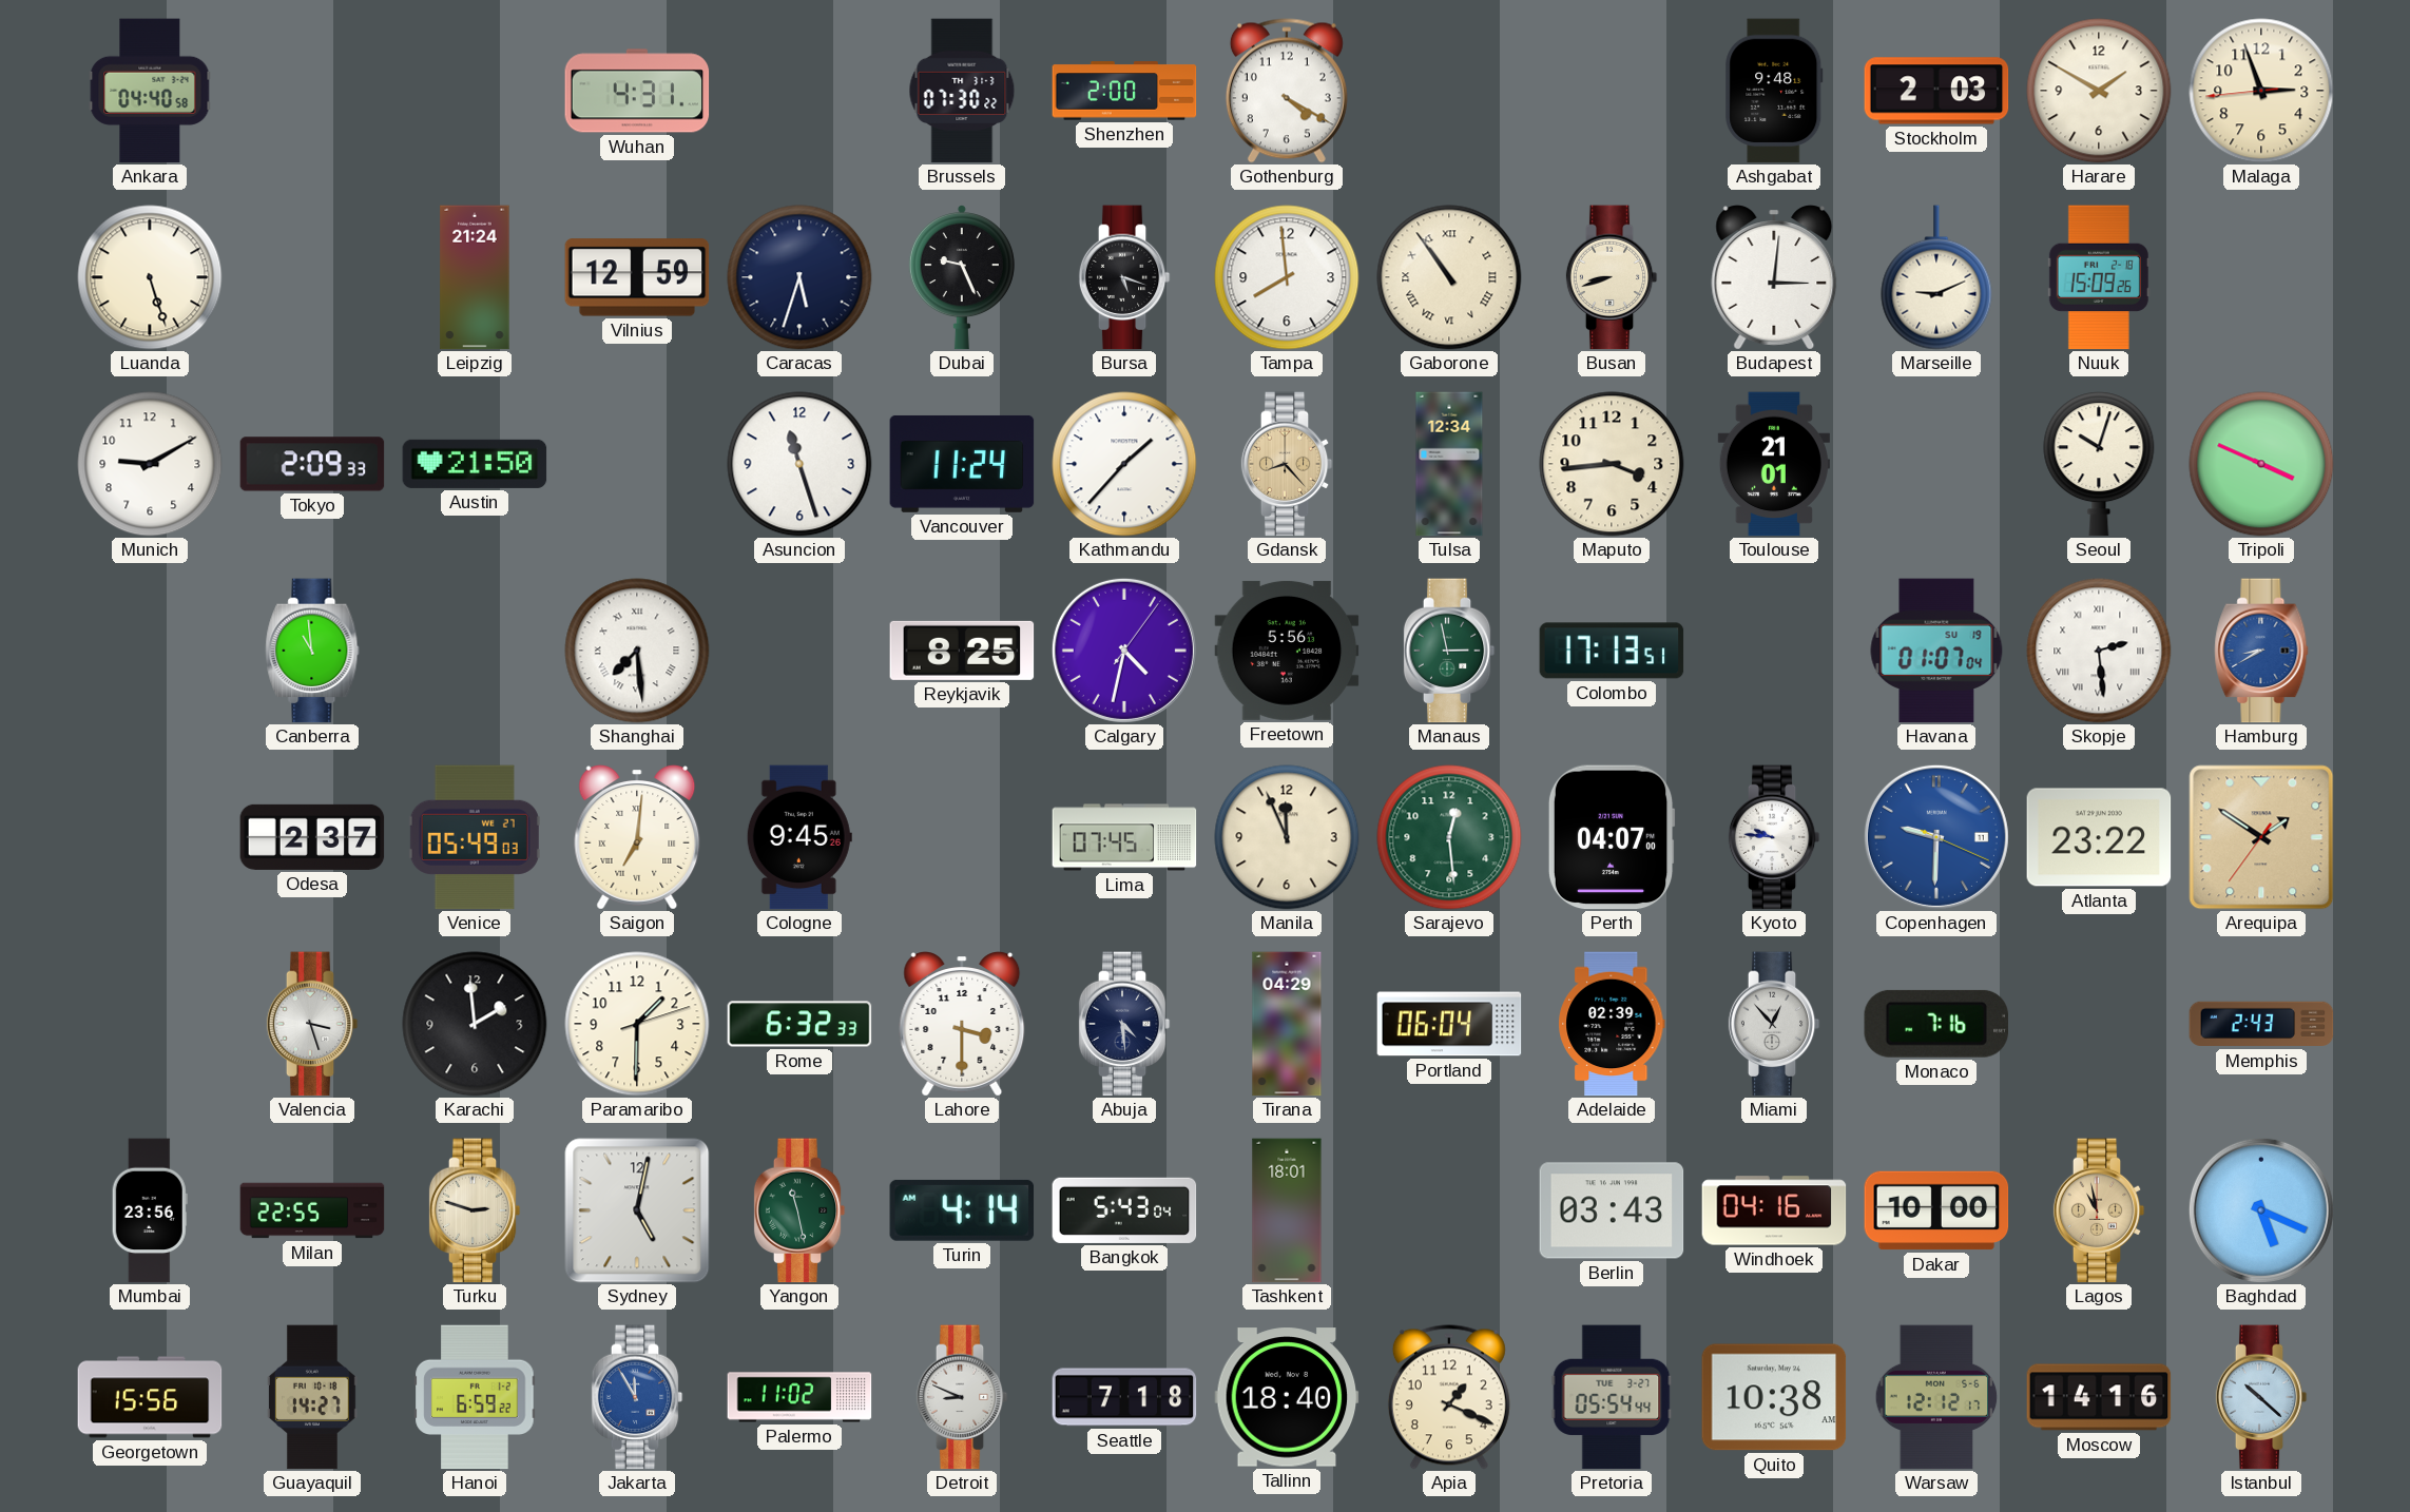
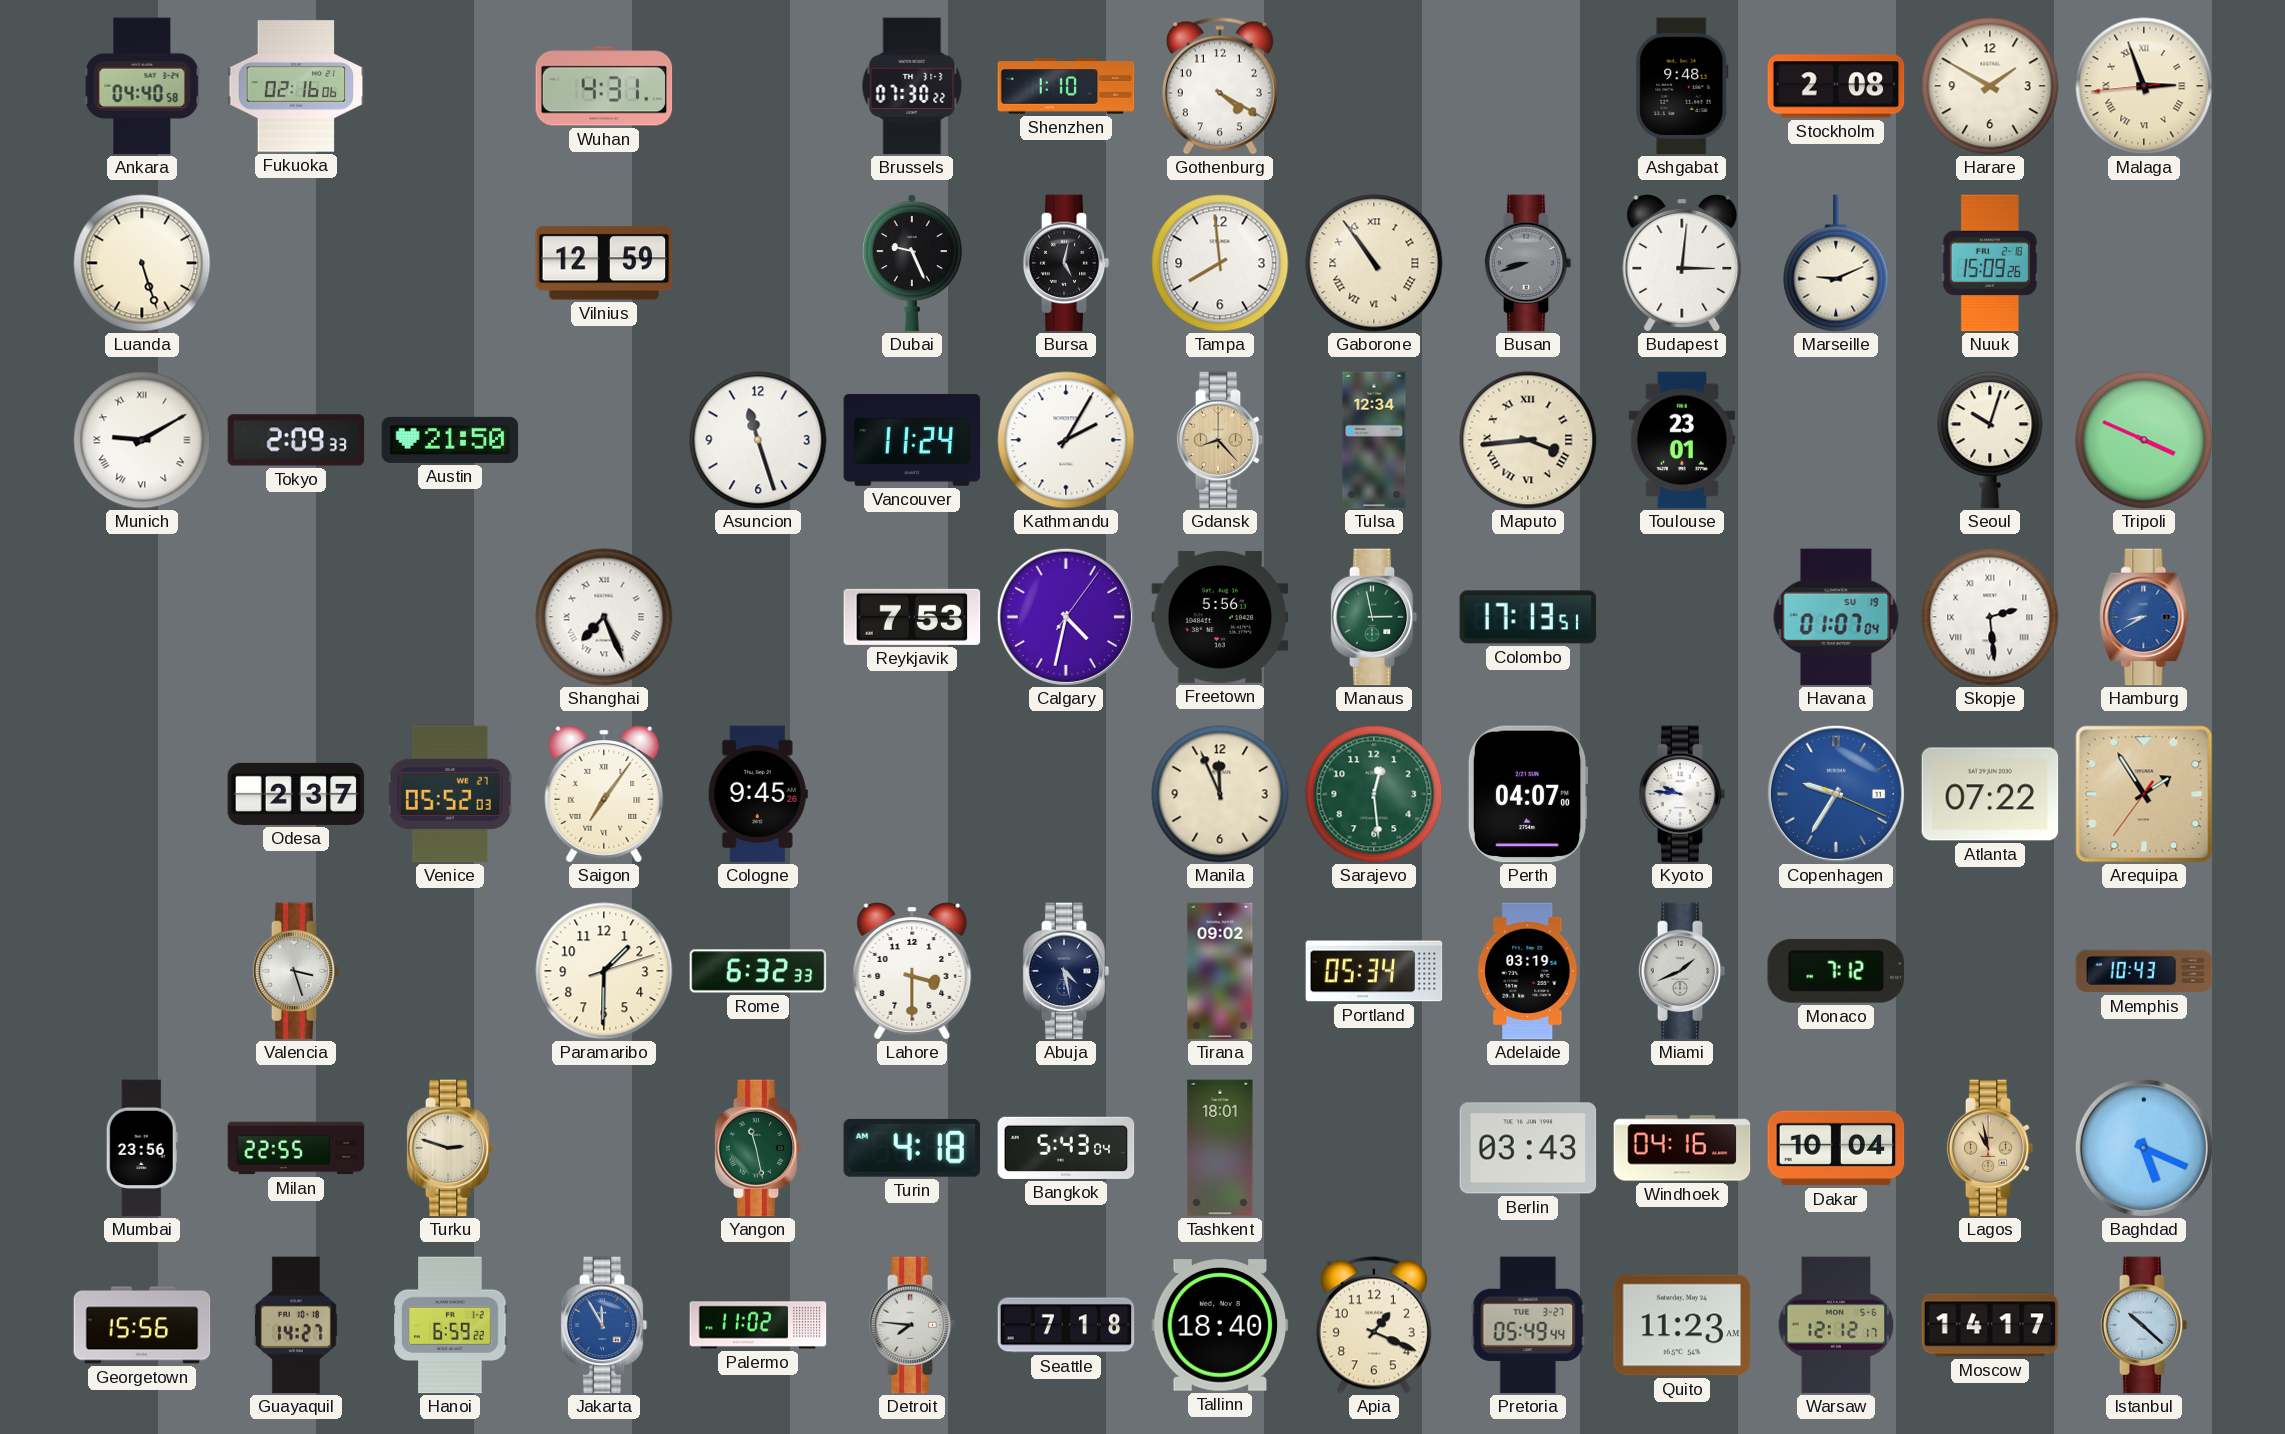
Fukuoka: none -> 02:16 (296, 86)
Shenzhen: 2:00 -> 1:10 (1066, 86)
Stockholm: 2:03 -> 2:08 (1836, 86)
Malaga numerals: Arabic -> Roman (2144, 86)
Leipzig: 21:24 -> none (475, 277)
Caracas: 5:33 -> none (799, 277)
Bursa: 5:18 -> 5:02 (1066, 263)
Busan dial: cream -> grey (1528, 263)
Munich numerals: Arabic -> Roman (142, 440)
Kathmandu: 1:37 -> 2:05 (1066, 440)
Maputo numerals: Arabic -> Roman (1528, 440)
Toulouse: 21:01 -> 23:01 (1682, 440)
Canberra: 10:59 -> none (312, 651)
Shanghai: 7:29 -> 7:26 (604, 617)
Reykjavik: 8:25 -> 7:53 (912, 617)
Venice: 05:49 -> 05:52 (450, 794)
Saigon: 7:01 -> 7:06 (604, 794)
Lima: 07:45 -> none (1124, 837)
Copenhagen: 9:30 -> 9:35 (1836, 794)
Atlanta: 23:22 -> 07:22 (1990, 794)
Arequipa: 1:50 -> 1:54 (2144, 794)
Karachi: 1:59 -> none (475, 1024)
Abuja: 4:29 -> 4:28 (1066, 971)
Tirana: 04:29 -> 09:02 (1220, 971)
Portland: 06:04 -> 05:34 (1374, 971)
Adelaide: 02:39 -> 03:19 (1528, 971)
Miami: 12:53 -> 1:41 (1682, 971)
Monaco: 7:16 -> 7:12 (1835, 971)
Memphis: 2:43 -> 10:43 (2144, 971)
Sydney: 5:02 -> none (637, 1210)
Turin: 4:14 -> 4:18 (912, 1148)
Dakar: 10:00 -> 10:04 (1836, 1148)
Detroit: 8:49 -> 7:46 (912, 1325)
Pretoria: 05:54 -> 05:49 (1528, 1325)
Quito: 10:38 -> 11:23 (1682, 1325)
Moscow: 14:16 -> 14:17 (1990, 1325)
